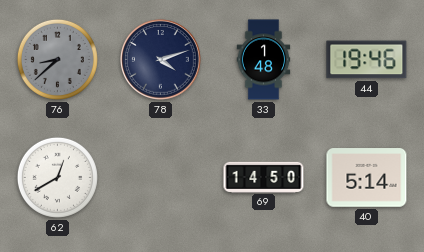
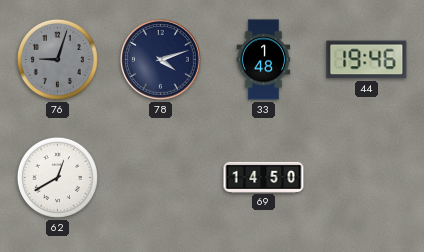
76: 8:38 -> 9:03 (57, 59)
40: 5:14 -> none (367, 178)
